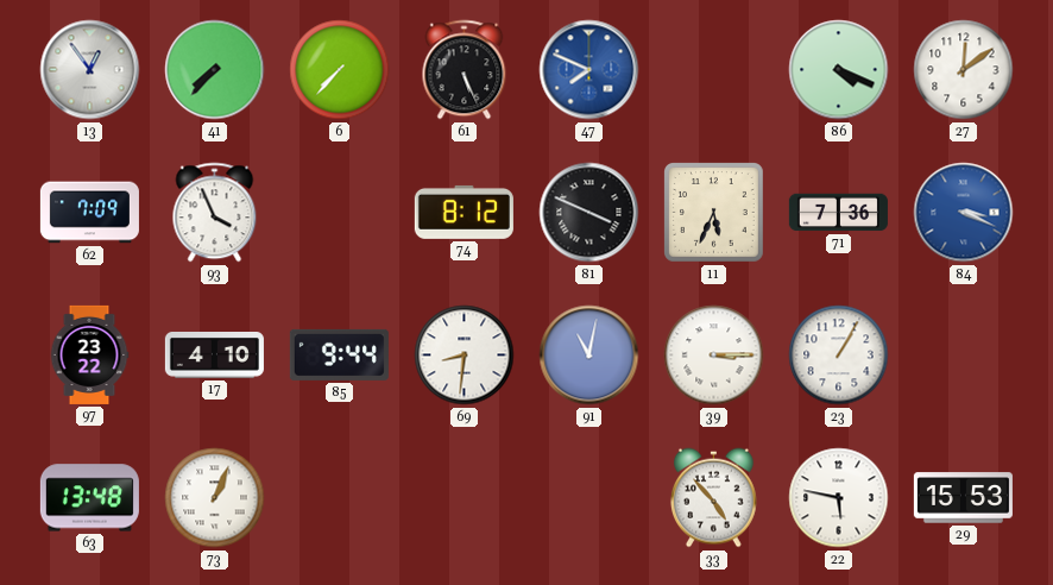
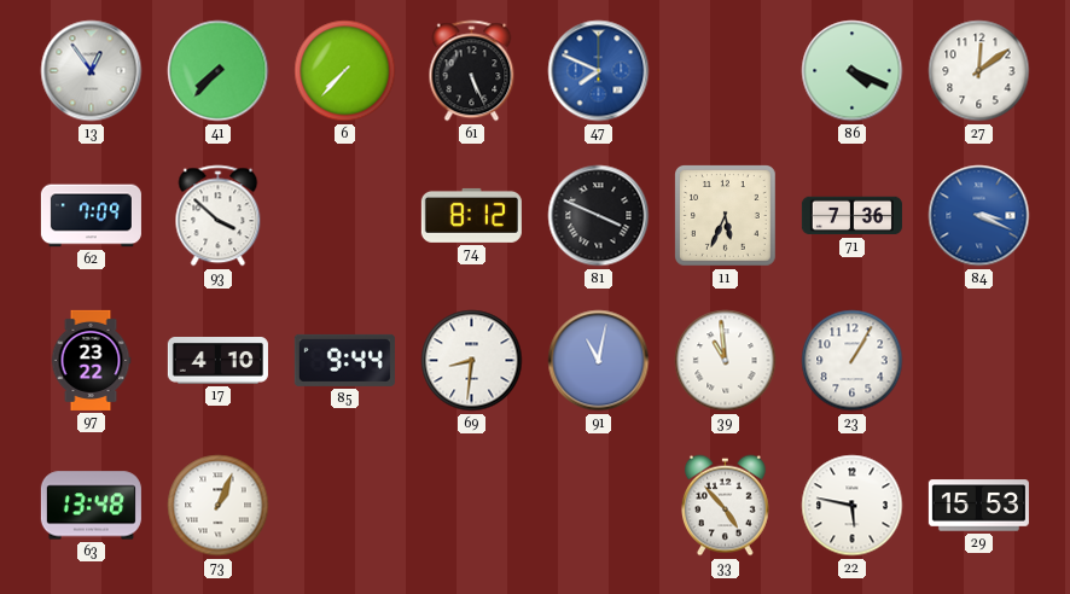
93: 3:56 -> 3:52 (219, 216)
39: 3:15 -> 10:59 (726, 361)
